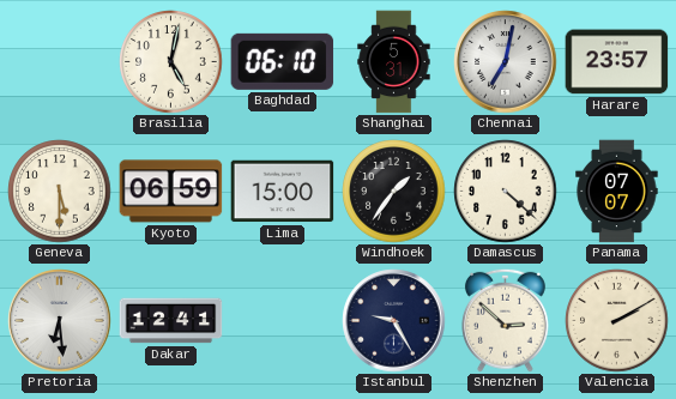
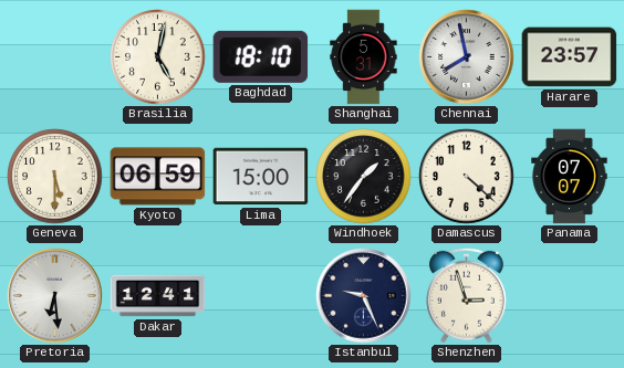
Baghdad: 06:10 -> 18:10 (261, 56)
Chennai: 7:02 -> 7:58 (467, 57)
Istanbul: 9:25 -> 9:26 (364, 296)
Shenzhen: 2:52 -> 2:57 (466, 295)
Valencia: 2:10 -> none (617, 321)
